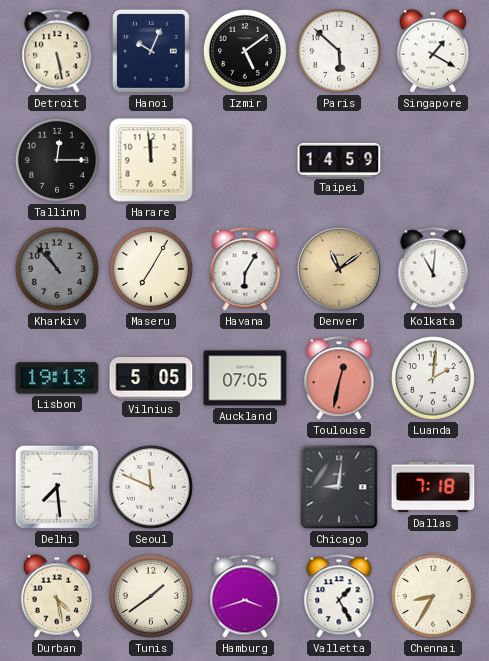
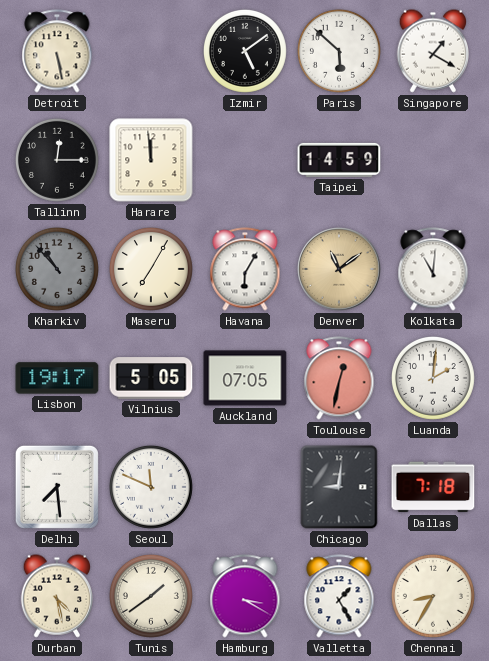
Hanoi: 10:04 -> none (151, 51)
Lisbon: 19:13 -> 19:17 (57, 378)
Hamburg: 3:42 -> 3:20 (245, 596)
